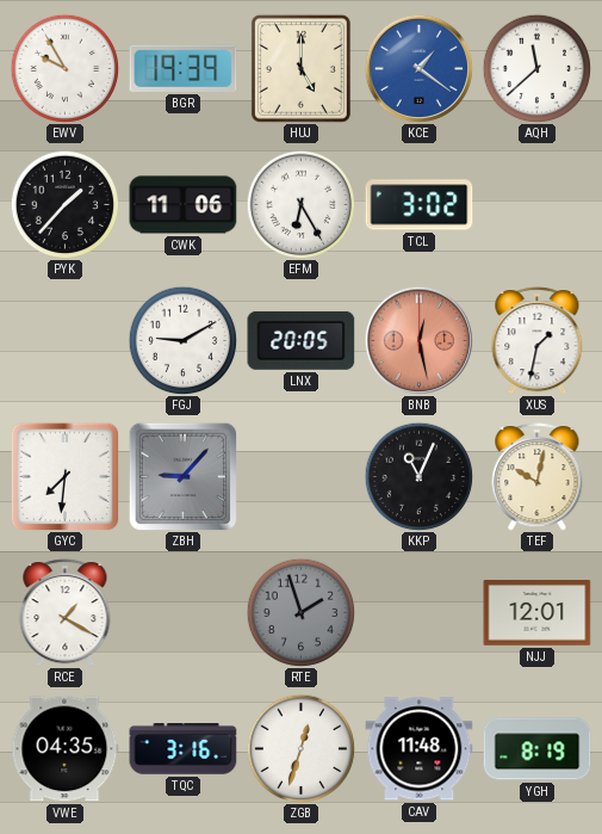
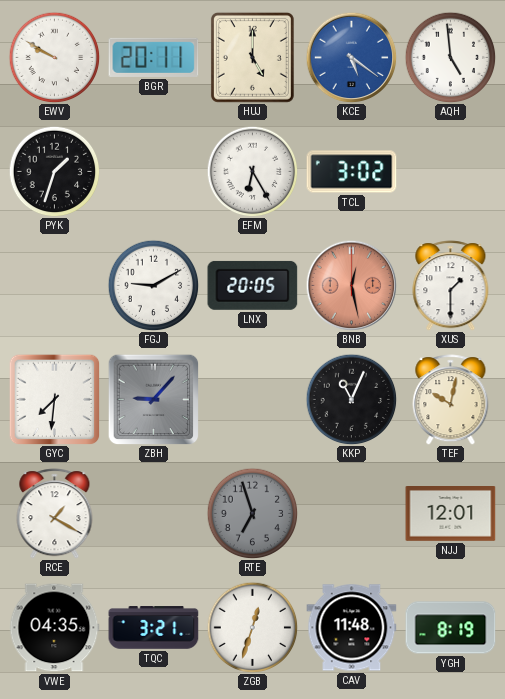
EWV: 9:55 -> 9:50 (54, 57)
BGR: 19:39 -> 20:11 (154, 57)
KCE: 1:21 -> 5:21 (351, 57)
AQH: 11:38 -> 4:59 (450, 57)
PYK: 1:37 -> 1:33 (54, 171)
CWK: 11:06 -> none (184, 205)
XUS: 1:32 -> 1:30 (451, 286)
RTE: 1:57 -> 6:57 (252, 513)
TQC: 3:16 -> 3:21 (154, 628)
